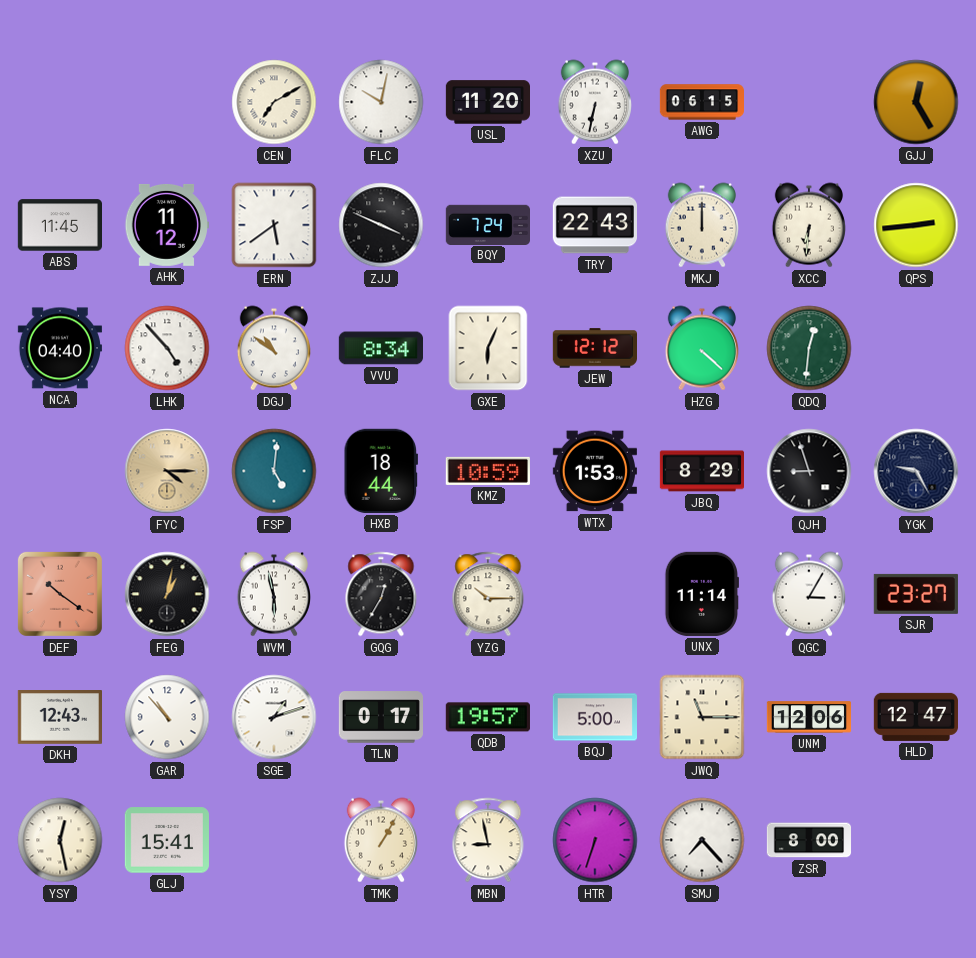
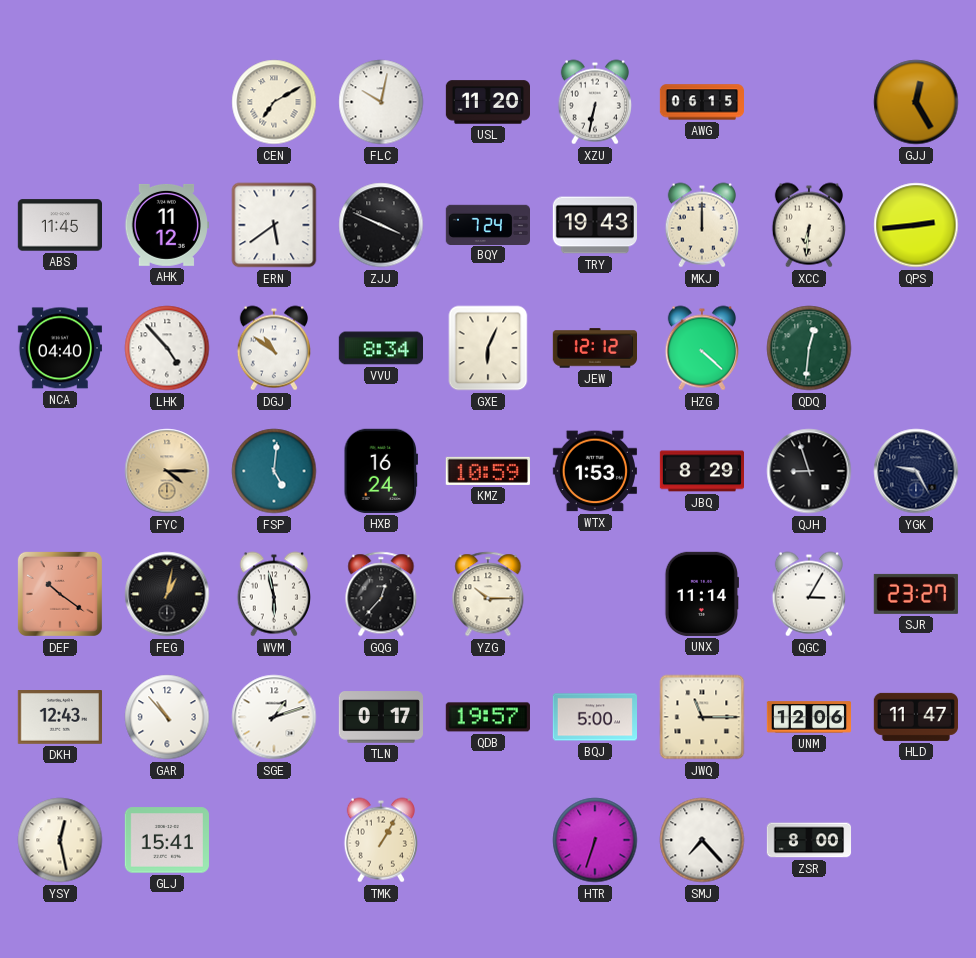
TRY: 22:43 -> 19:43 (594, 225)
HXB: 18:44 -> 16:24 (381, 471)
GQG: 12:35 -> 12:37 (381, 594)
HLD: 12:47 -> 11:47 (916, 717)
MBN: 8:58 -> none (488, 840)
